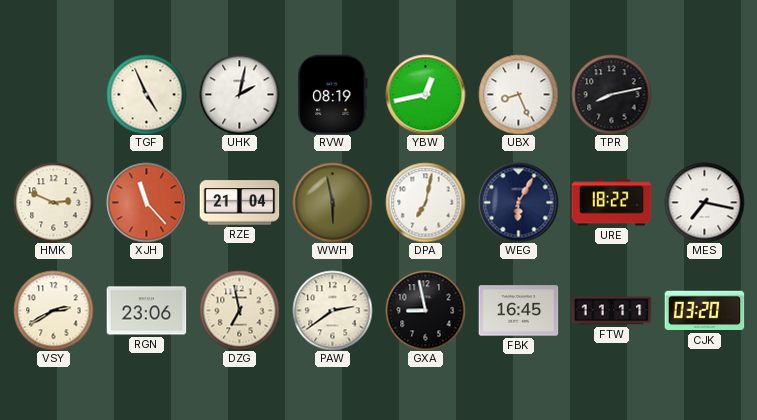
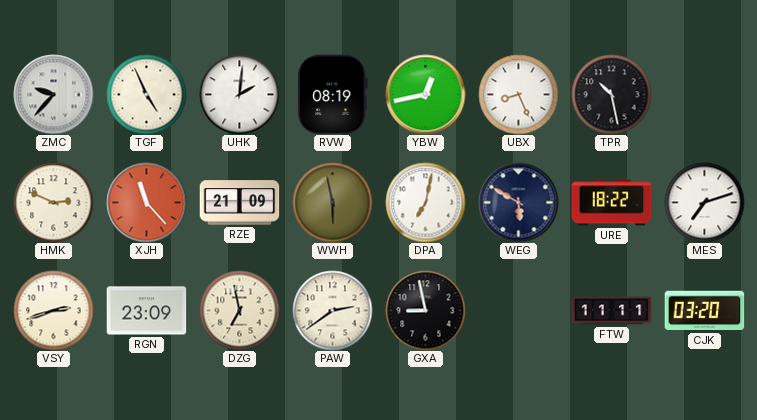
ZMC: none -> 9:37 (53, 94)
UHK: 2:02 -> 2:01 (239, 94)
TPR: 8:13 -> 10:28 (611, 94)
RZE: 21:04 -> 21:09 (239, 203)
WEG: 6:05 -> 5:50 (518, 202)
MES: 7:17 -> 7:12 (704, 202)
VSY: 2:40 -> 2:42 (53, 310)
RGN: 23:06 -> 23:09 (146, 311)
FBK: 16:45 -> none (518, 311)
